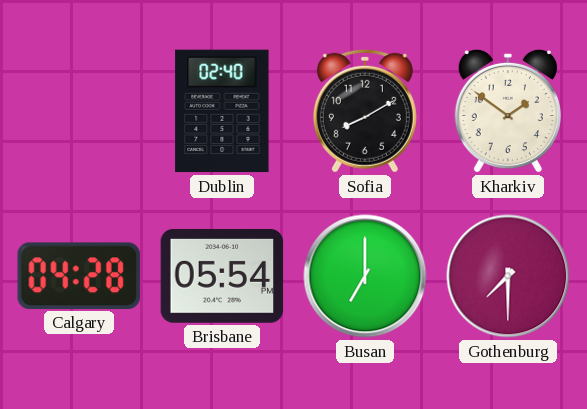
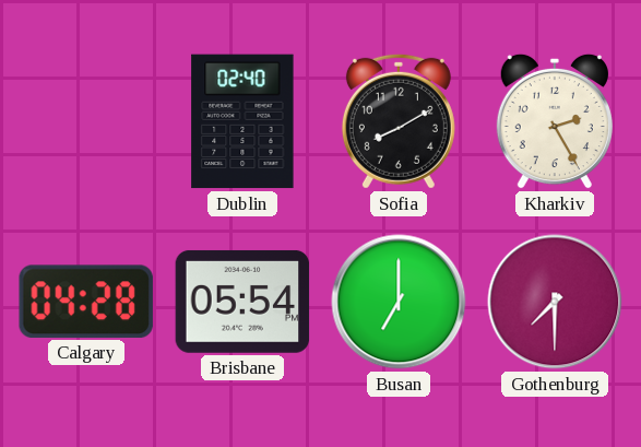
Kharkiv: 1:51 -> 2:25 (555, 121)
